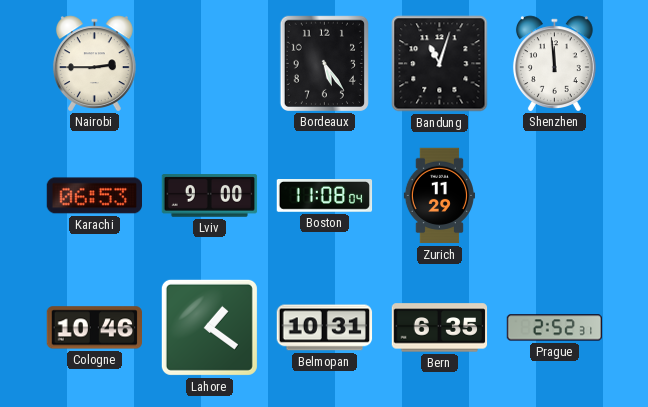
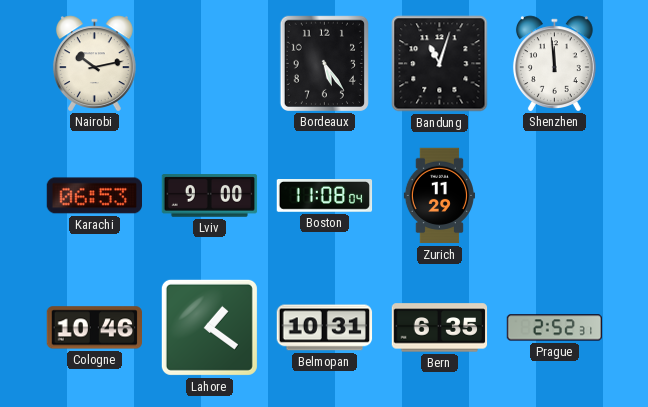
Nairobi: 2:45 -> 10:13 (94, 63)
